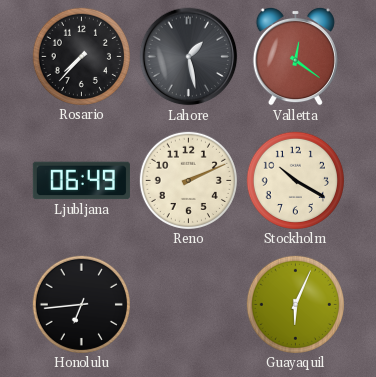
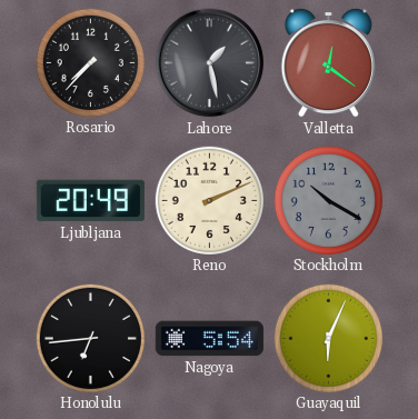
Ljubljana: 06:49 -> 20:49 (90, 201)
Stockholm dial: cream -> grey (328, 200)
Nagoya: none -> 5:54 (209, 339)
